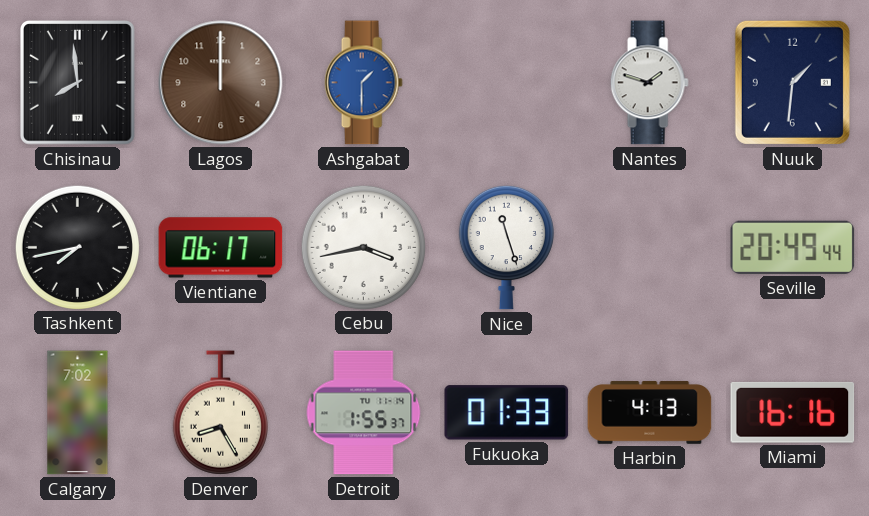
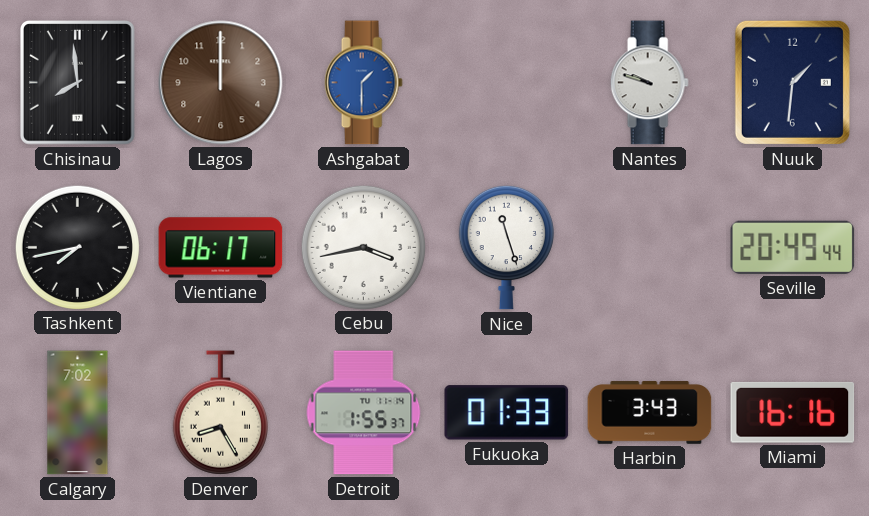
Nantes: 1:48 -> 9:48 (649, 83)
Harbin: 4:13 -> 3:43 (650, 413)
